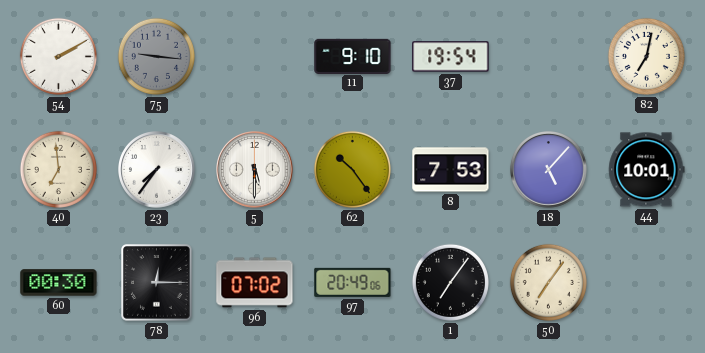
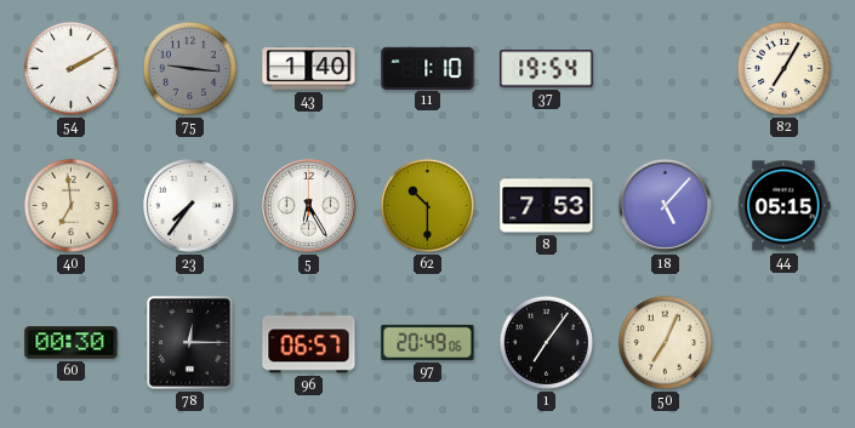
43: none -> 1:40 (309, 69)
11: 9:10 -> 1:10 (428, 68)
82: 7:02 -> 7:05 (783, 68)
5: 5:30 -> 6:25 (309, 206)
62: 10:24 -> 10:30 (427, 205)
44: 10:01 -> 05:15 (785, 206)
96: 07:02 -> 06:57 (309, 343)
50: 7:06 -> 7:04 (665, 342)
